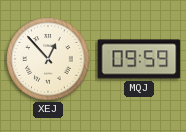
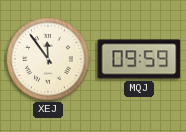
XEJ: 12:53 -> 11:54 (48, 59)
